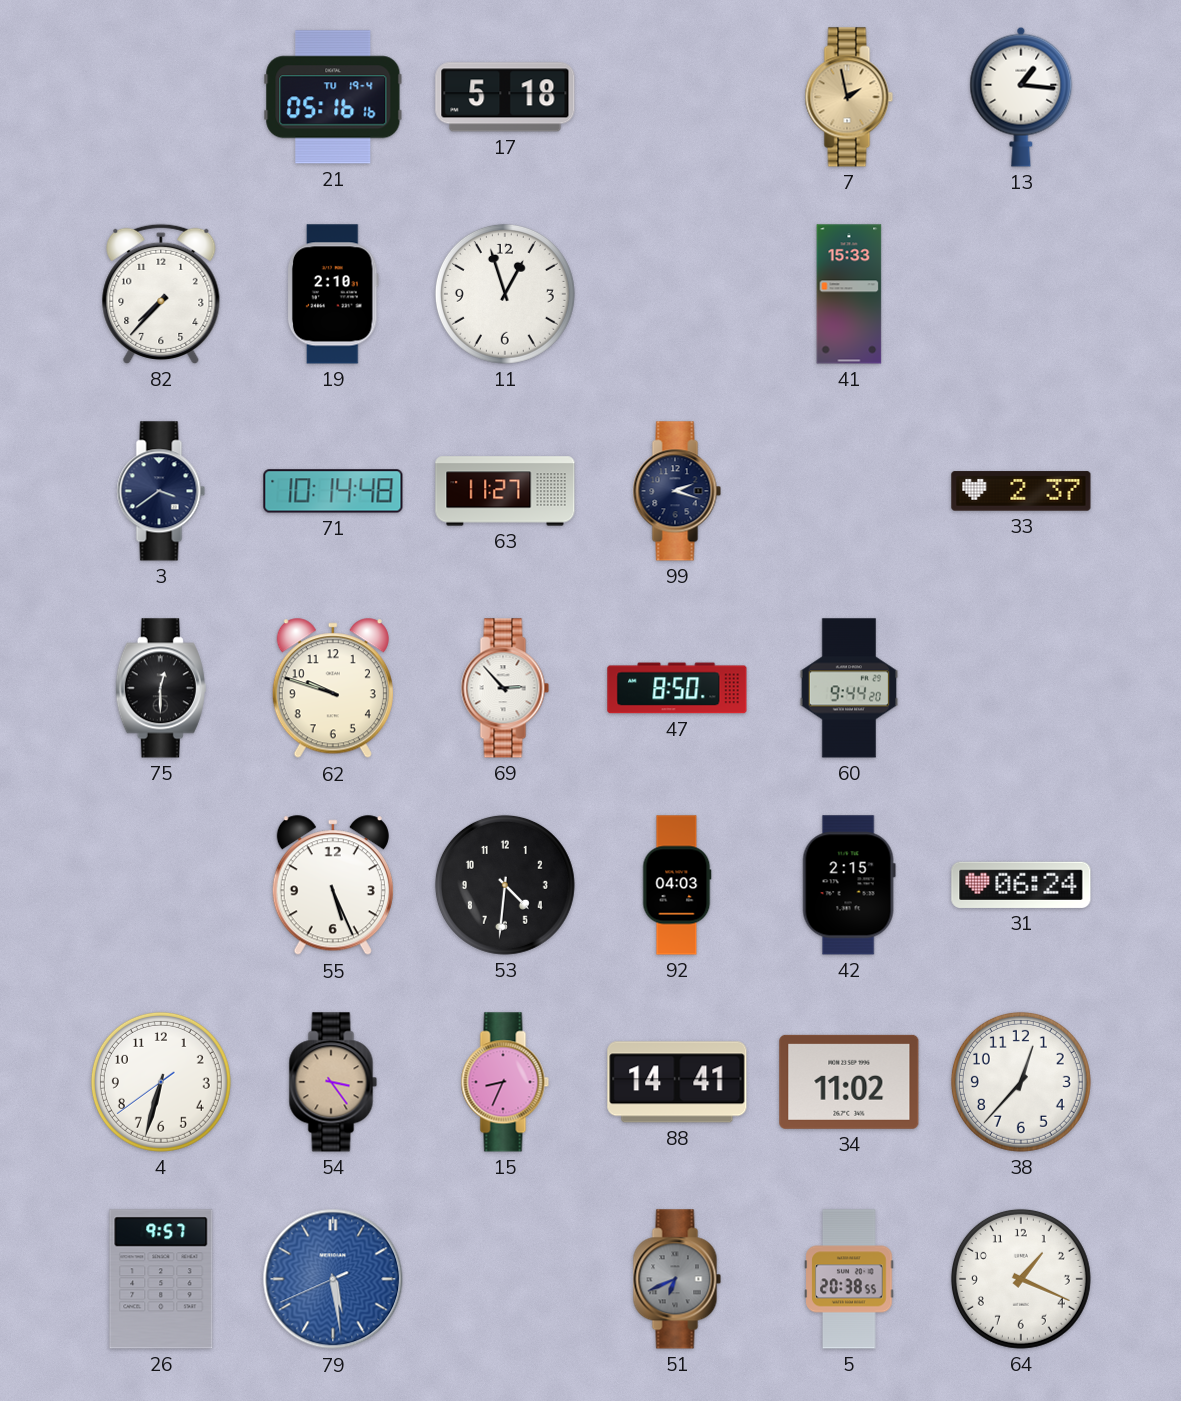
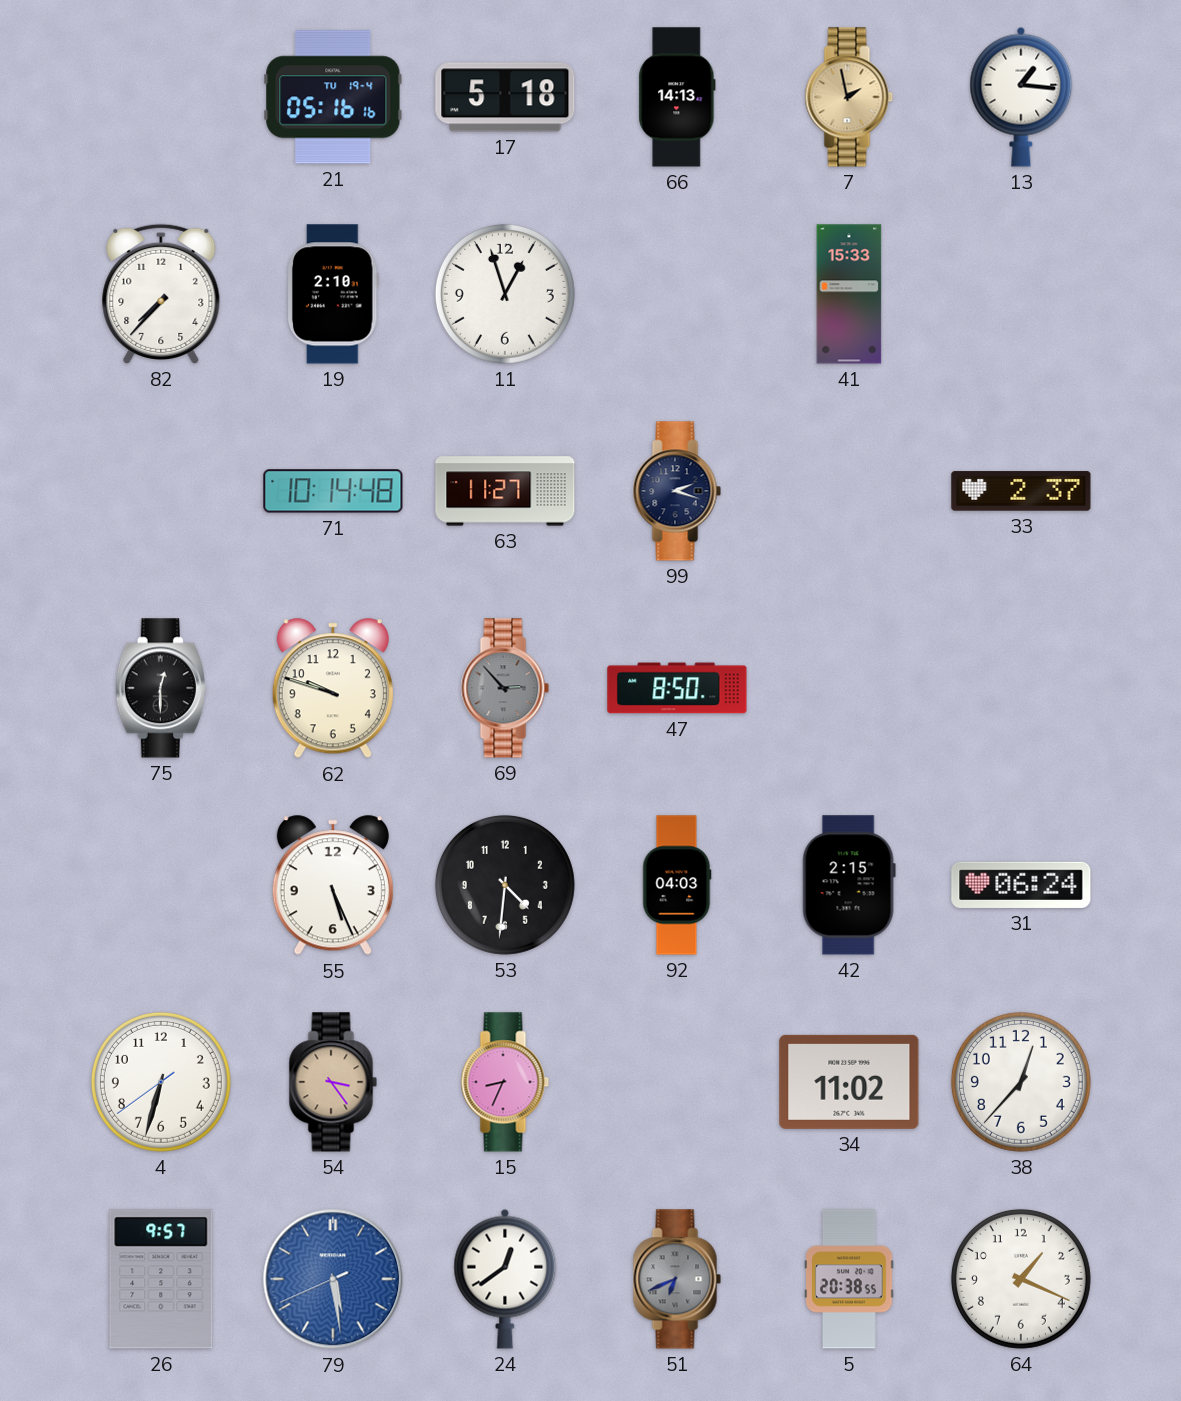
66: none -> 14:13 (677, 97)
3: 3:39 -> none (161, 491)
69 dial: white -> grey (505, 688)
60: 9:44 -> none (849, 688)
88: 14:41 -> none (677, 1082)
24: none -> 12:39 (505, 1279)
